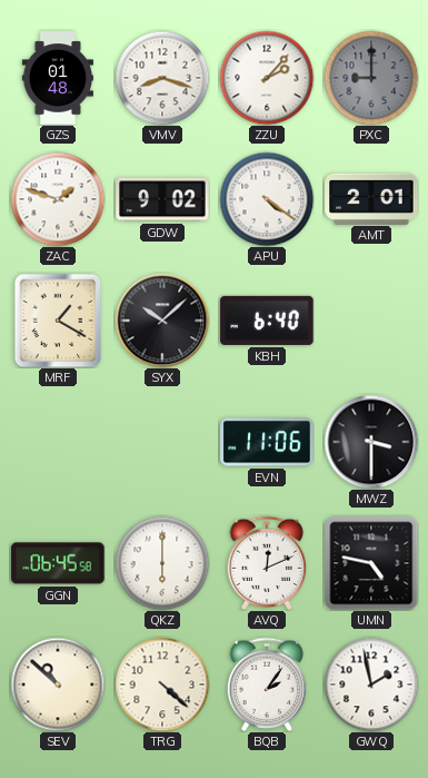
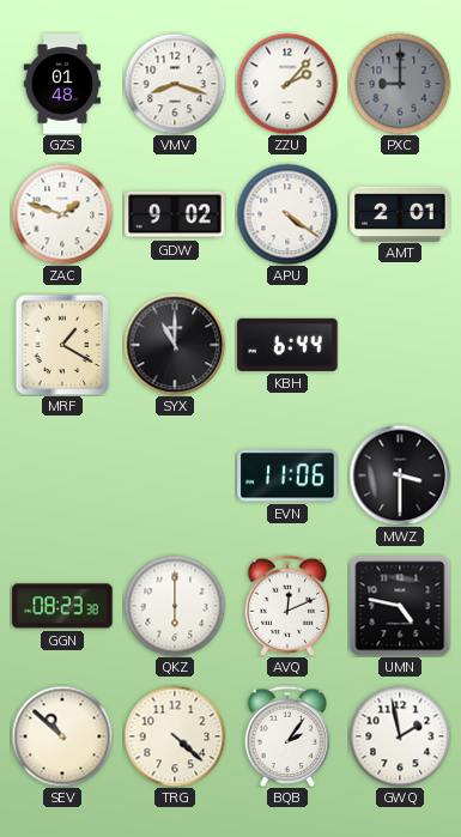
SYX: 10:08 -> 11:00 (175, 345)
KBH: 6:40 -> 6:44 (287, 345)
GGN: 06:45 -> 08:23 (62, 606)
